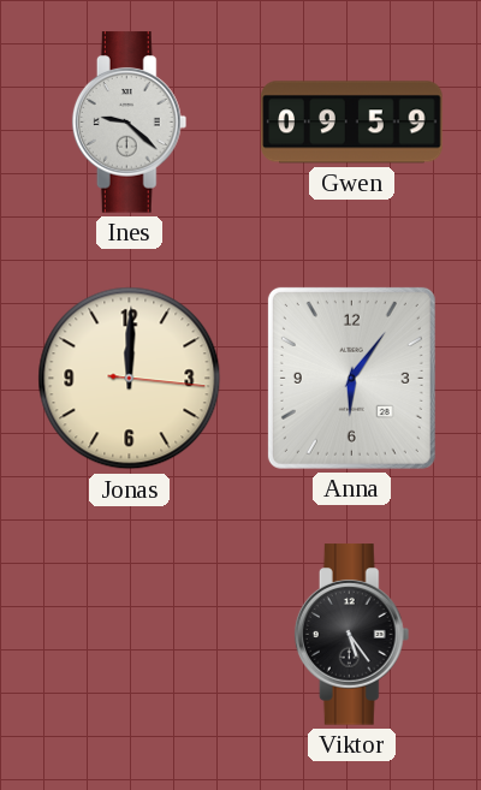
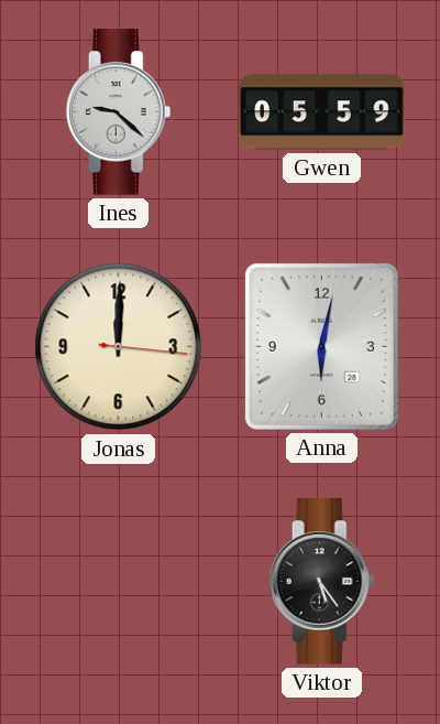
Gwen: 09:59 -> 05:59 (322, 112)
Anna: 6:06 -> 6:02 (321, 346)
